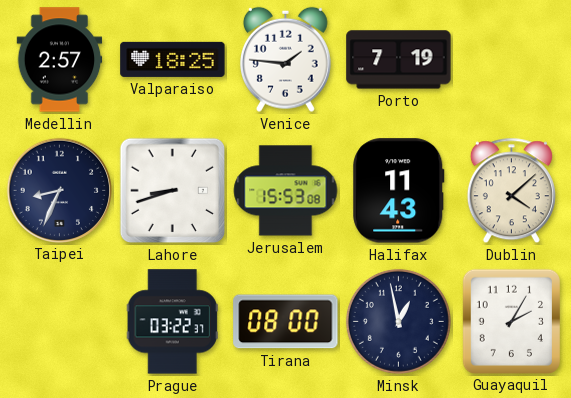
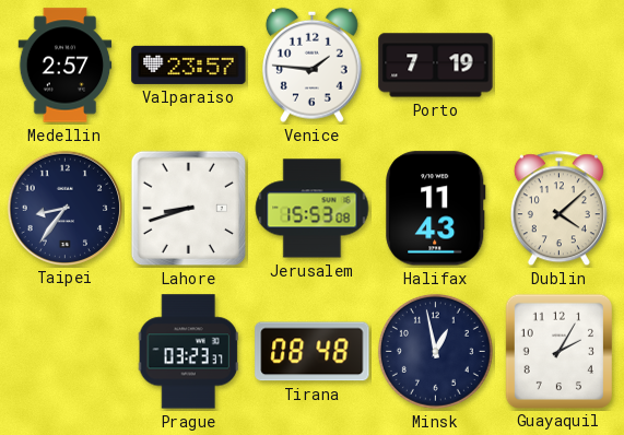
Valparaiso: 18:25 -> 23:57 (189, 64)
Taipei: 8:34 -> 8:36 (64, 208)
Prague: 03:22 -> 03:23 (188, 352)
Tirana: 08:00 -> 08:48 (313, 352)
